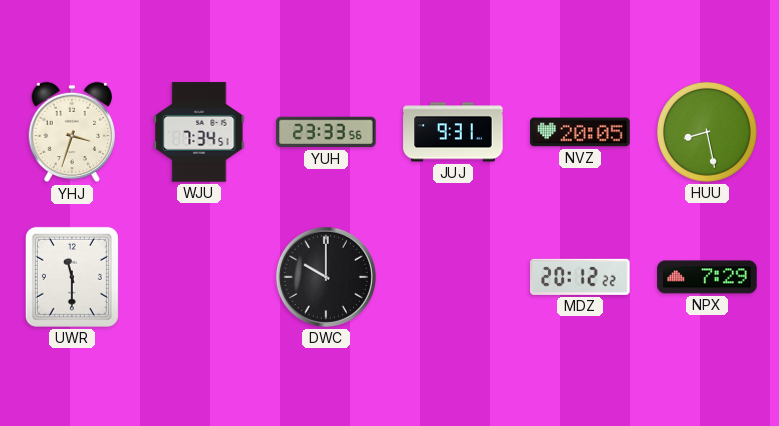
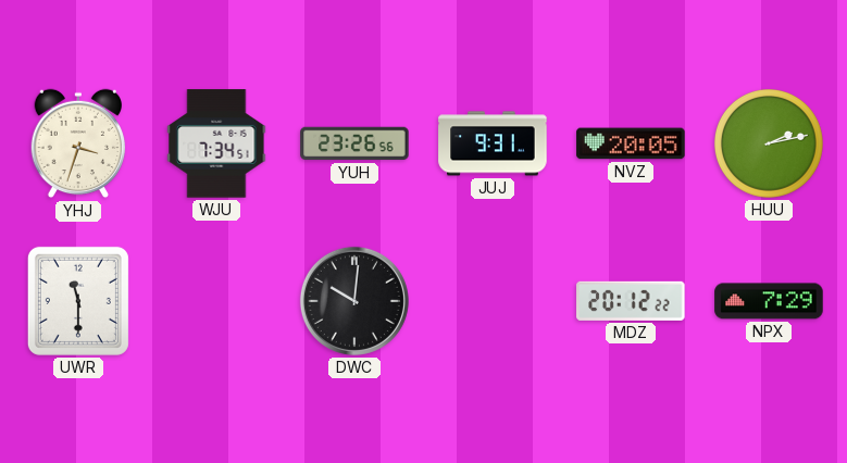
YUH: 23:33 -> 23:26 (354, 143)
HUU: 8:28 -> 2:13 (769, 143)
DWC: 10:00 -> 10:01 (354, 301)
